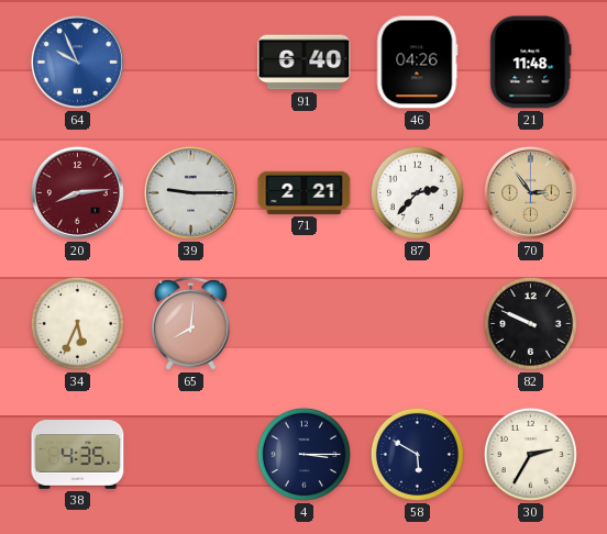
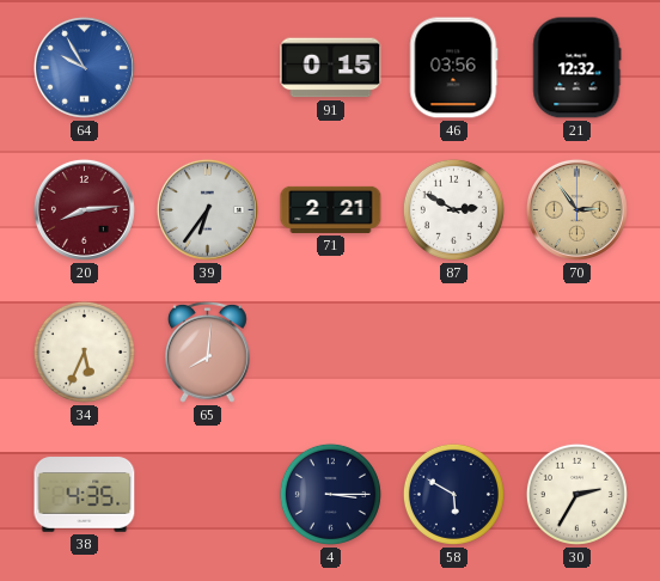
64: 9:56 -> 9:55 (84, 67)
91: 6:40 -> 0:15 (331, 68)
46: 04:26 -> 03:56 (453, 68)
21: 11:48 -> 12:32 (577, 68)
39: 9:15 -> 6:36 (207, 209)
87: 2:37 -> 2:50 (453, 209)
82: 9:49 -> none (530, 323)
